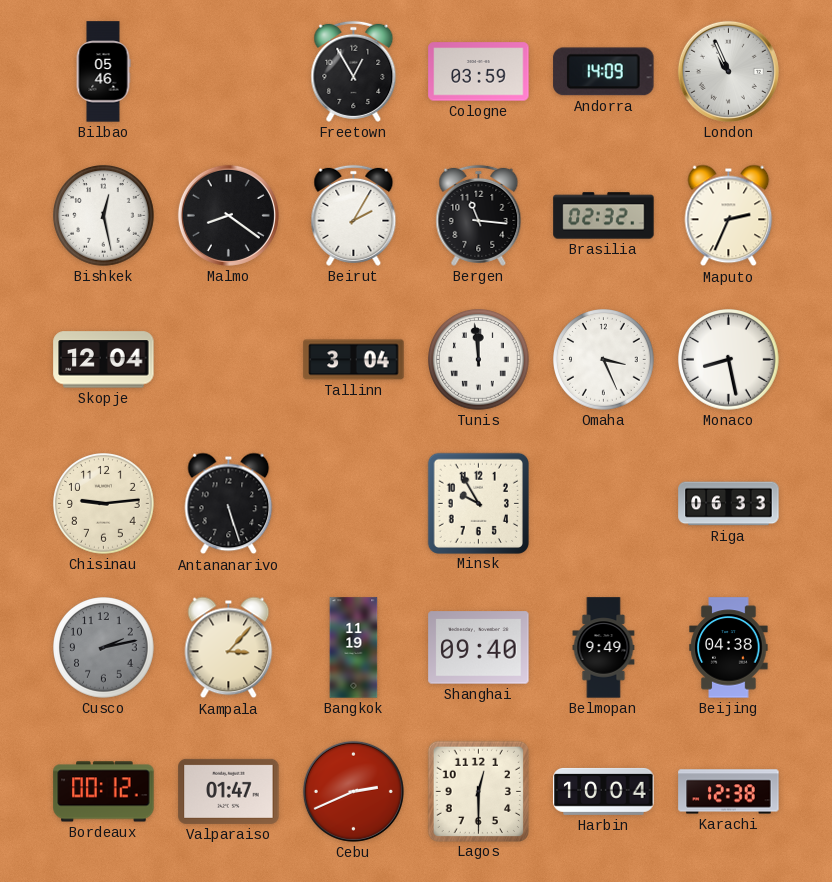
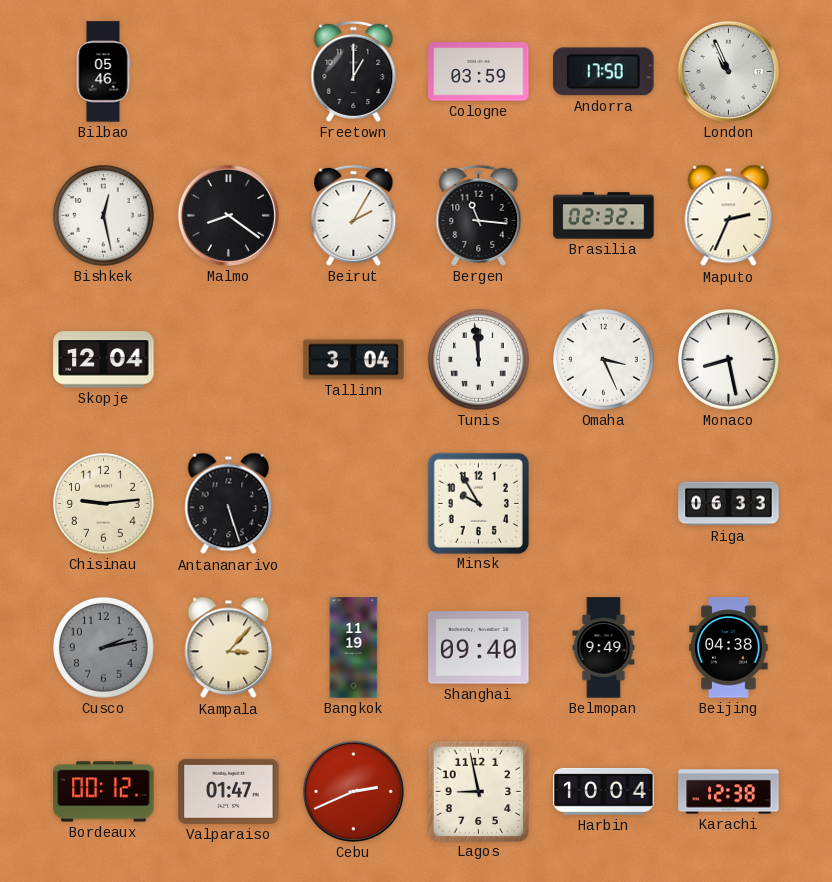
Freetown: 12:55 -> 1:00 (354, 71)
Andorra: 14:09 -> 17:50 (604, 72)
Lagos: 12:30 -> 8:58 (478, 791)
